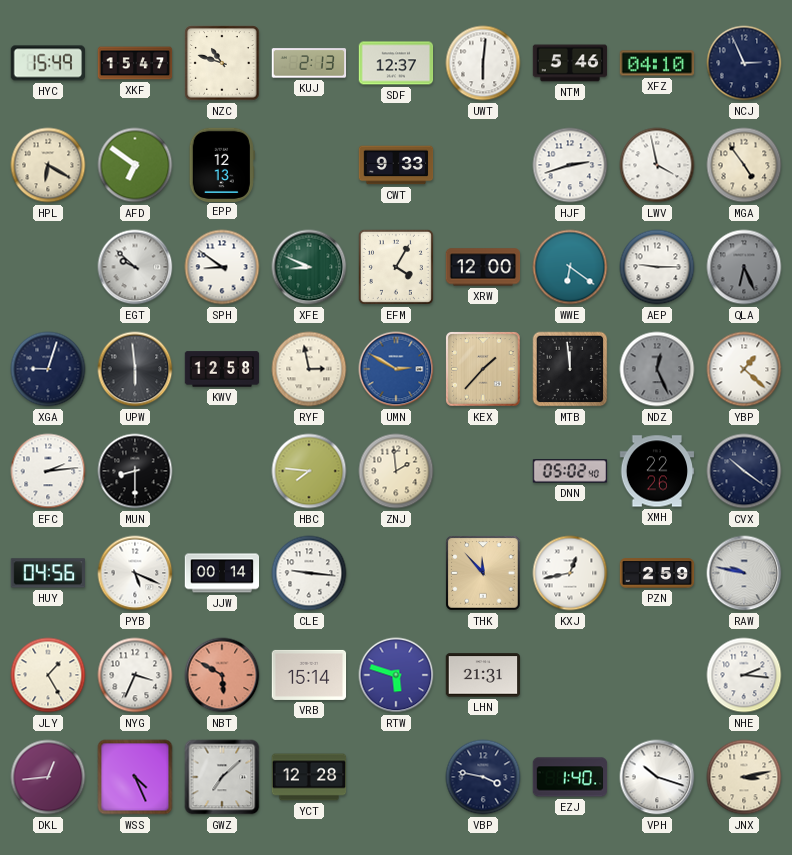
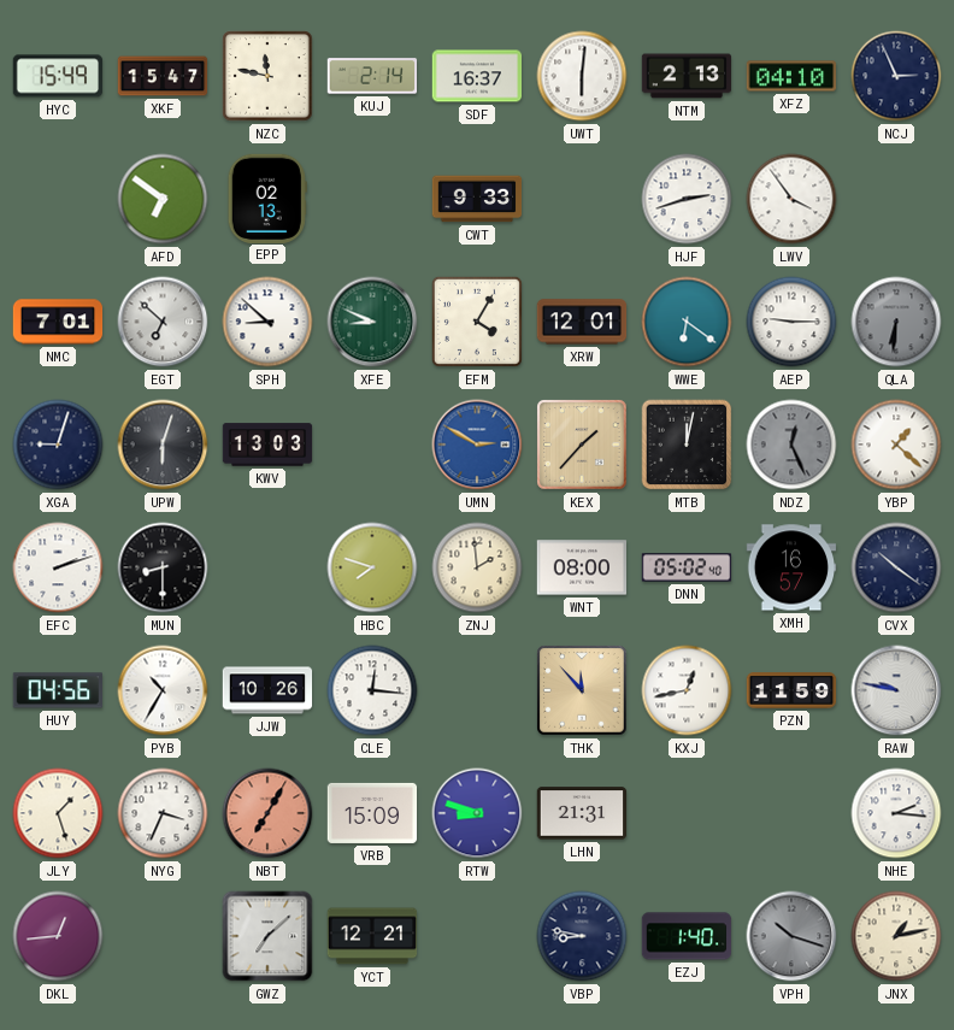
NZC: 10:48 -> 11:47 (267, 76)
KUJ: 2:13 -> 2:14 (372, 76)
SDF: 12:37 -> 16:37 (477, 76)
NTM: 5:46 -> 2:13 (687, 76)
HPL: 6:20 -> none (48, 165)
EPP: 12:13 -> 02:13 (267, 198)
LWV: 3:58 -> 3:54 (791, 199)
MGA: 4:54 -> none (744, 165)
NMC: none -> 7:01 (58, 322)
EGT: 9:52 -> 6:52 (163, 322)
SPH: 8:51 -> 8:52 (267, 322)
XRW: 12:00 -> 12:01 (582, 322)
QLA: 6:26 -> 6:31 (896, 322)
UPW: 5:59 -> 6:03 (163, 445)
KWV: 12:58 -> 13:03 (267, 445)
RYF: 2:58 -> none (309, 369)
MTB: 11:59 -> 12:02 (687, 445)
EFC: 2:14 -> 2:12 (58, 567)
HBC: 7:46 -> 7:48 (372, 567)
WNT: none -> 08:00 (582, 567)
XMH: 22:26 -> 16:57 (791, 567)
PYB: 5:19 -> 10:35 (163, 690)
JJW: 00:14 -> 10:26 (267, 690)
CLE: 9:16 -> 12:16 (372, 690)
PZN: 2:59 -> 11:59 (791, 690)
JLY: 1:25 -> 1:27 (58, 813)
NBT: 5:50 -> 7:05 (267, 813)
VRB: 15:14 -> 15:09 (372, 813)
RTW: 5:48 -> 8:48 (477, 813)
WSS: 4:26 -> none (135, 777)
YCT: 12:28 -> 12:21 (372, 936)
VBP: 3:47 -> 8:47 (582, 936)
VPH dial: white -> grey (791, 936)
JNX: 3:13 -> 1:13 (896, 936)
